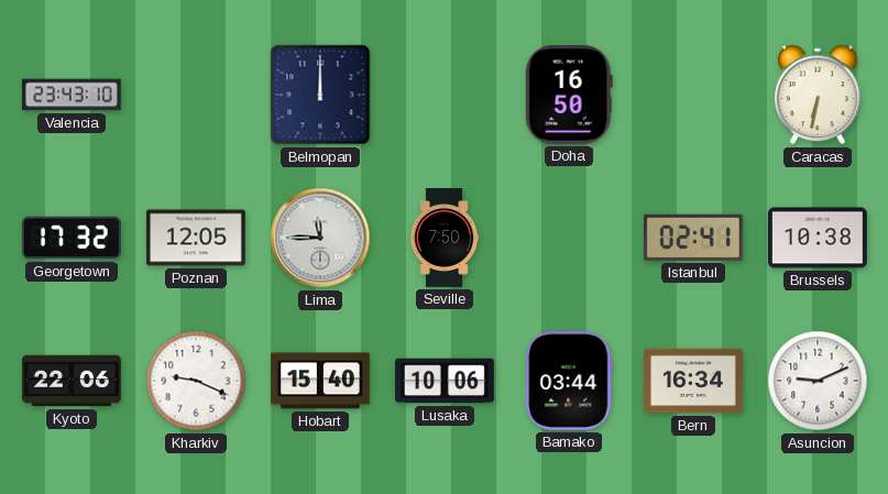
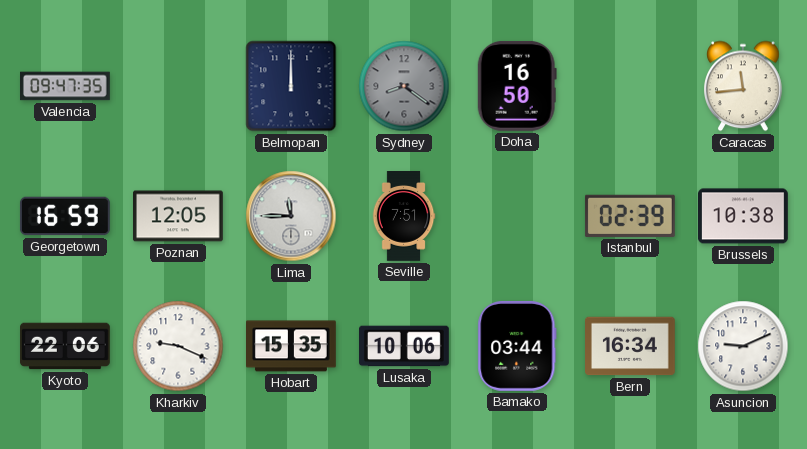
Valencia: 23:43 -> 09:47 (66, 86)
Sydney: none -> 8:21 (404, 86)
Caracas: 6:32 -> 11:44 (744, 86)
Georgetown: 17:32 -> 16:59 (65, 216)
Seville: 7:50 -> 7:51 (404, 217)
Istanbul: 02:41 -> 02:39 (630, 216)
Hobart: 15:40 -> 15:35 (292, 346)
